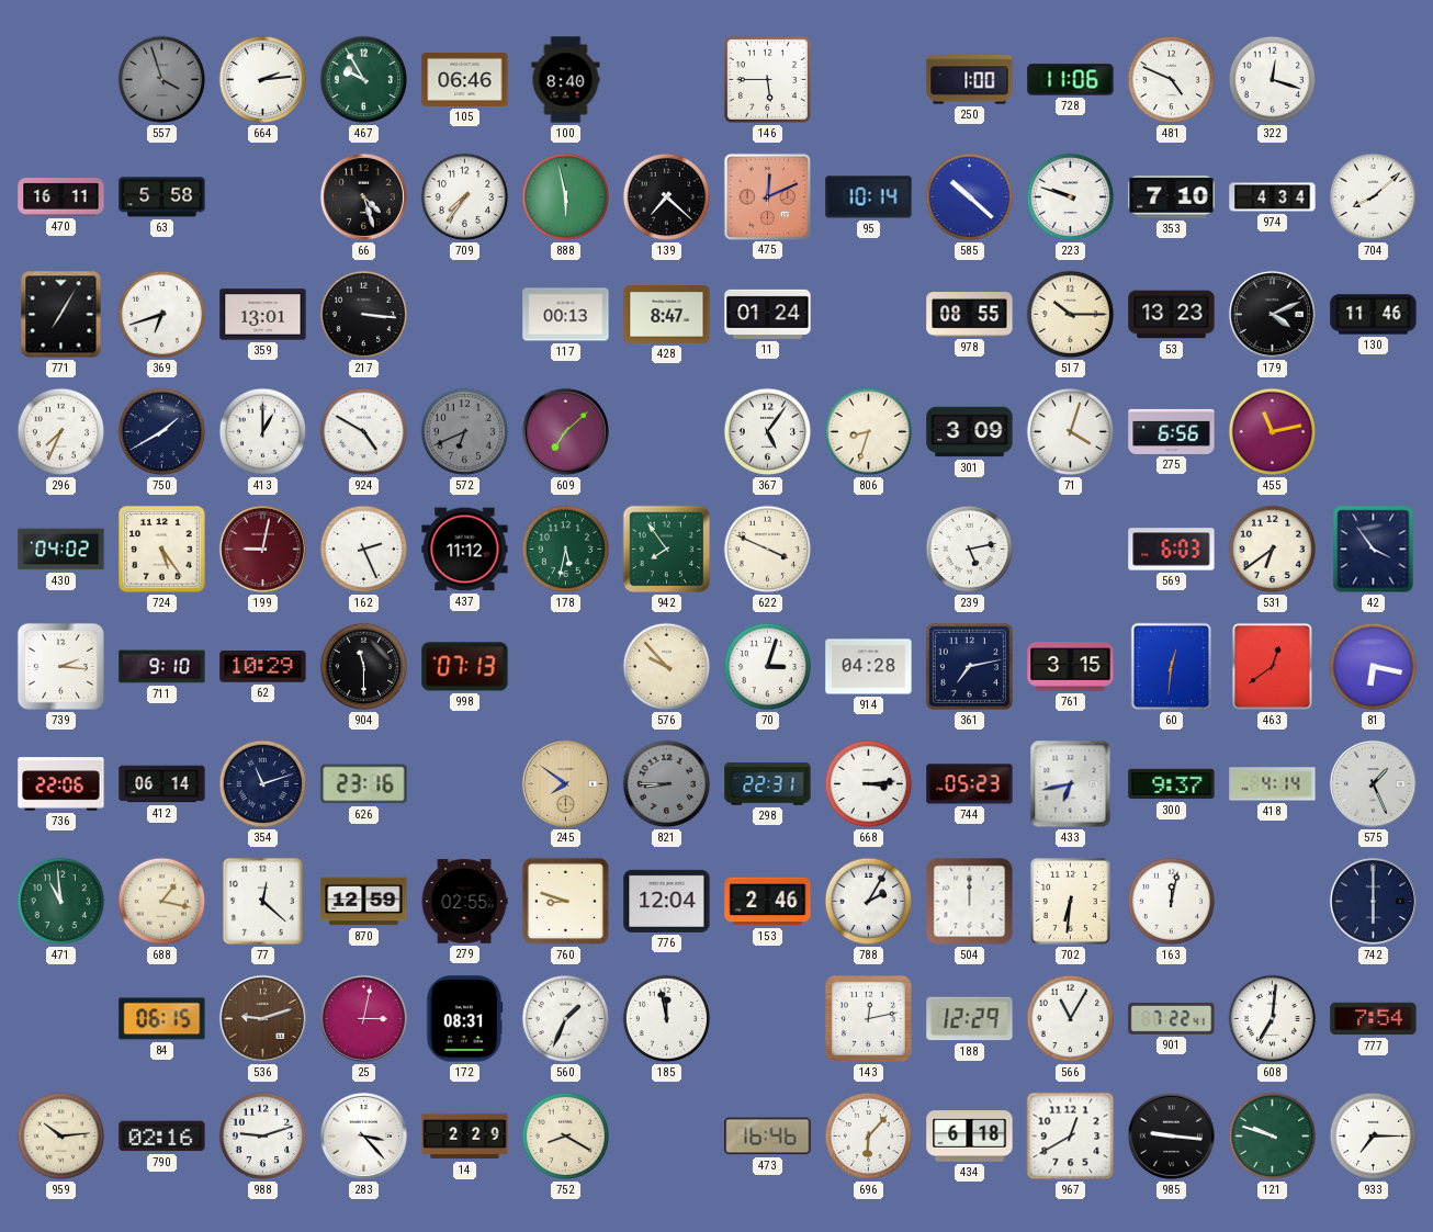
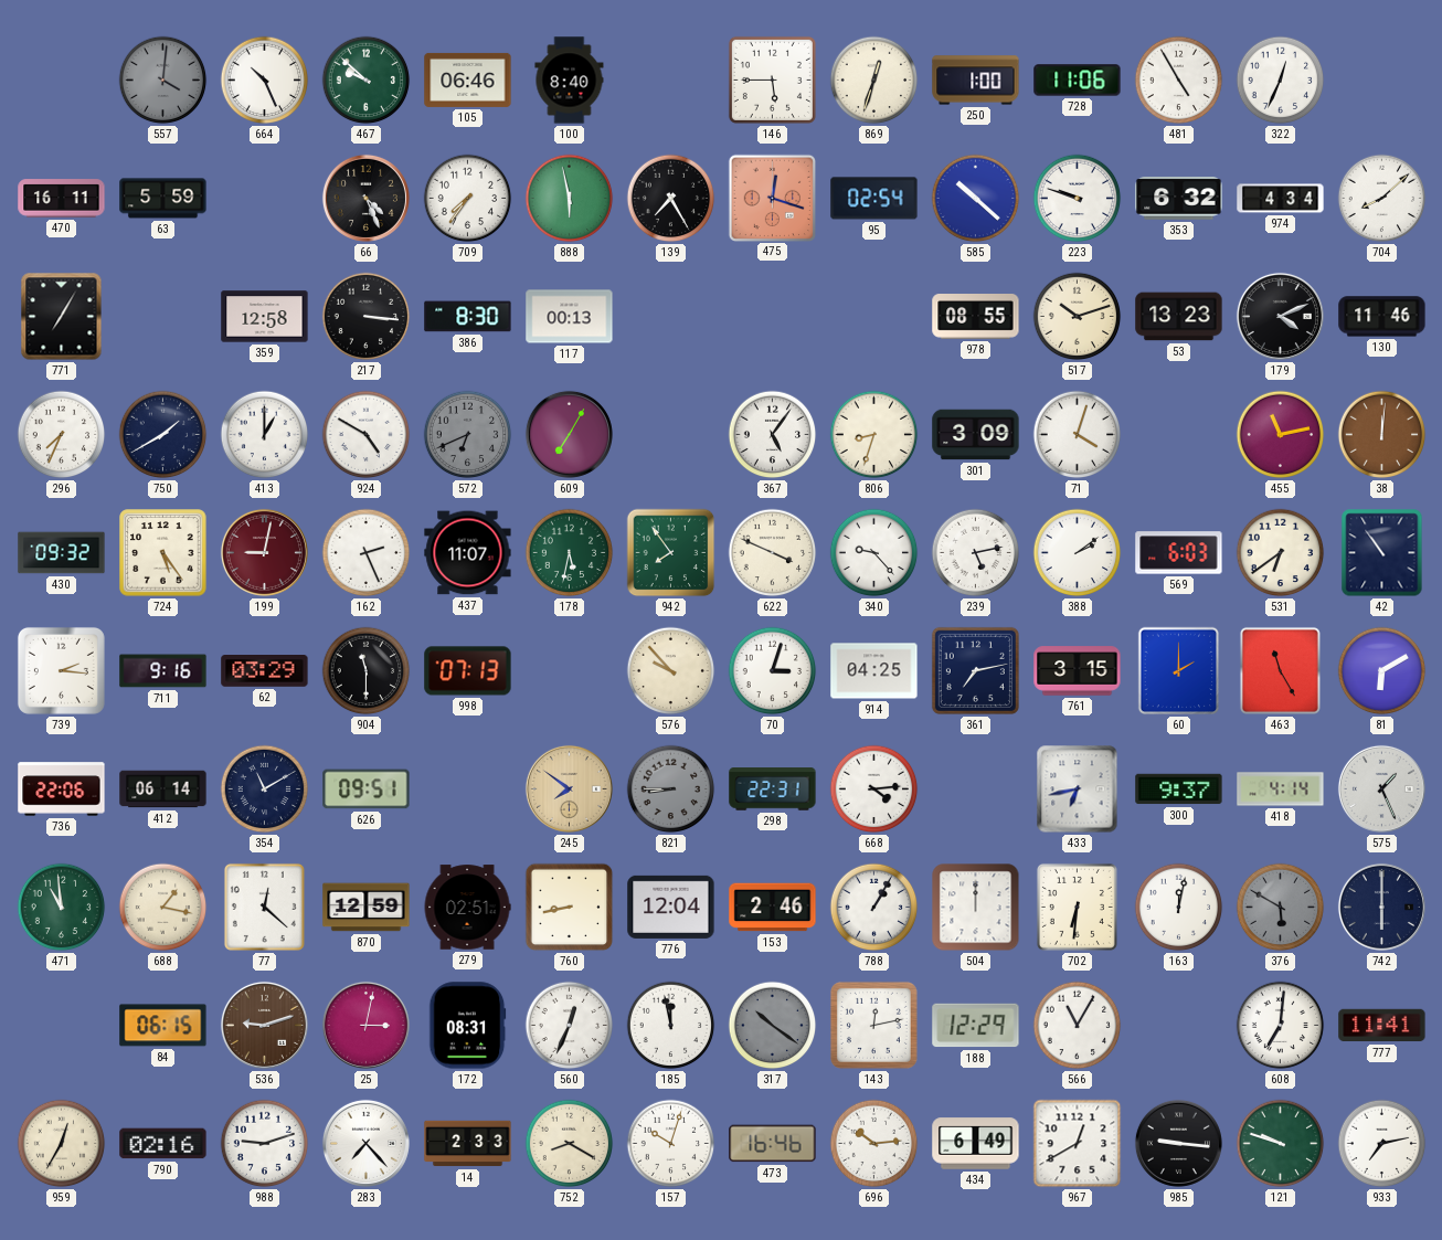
557: 3:57 -> 4:01 (163, 81)
664: 2:14 -> 10:26 (265, 81)
467: 9:55 -> 9:52 (367, 81)
869: none -> 12:33 (874, 81)
481: 4:49 -> 4:55 (1179, 81)
322: 12:18 -> 12:34 (1281, 81)
63: 5:58 -> 5:59 (163, 199)
66: 4:27 -> 4:26 (365, 198)
139: 7:22 -> 7:25 (671, 199)
475: 12:11 -> 12:18 (772, 198)
95: 10:14 -> 02:54 (874, 199)
353: 7:10 -> 6:32 (1179, 199)
369: 6:42 -> none (162, 315)
359: 13:01 -> 12:58 (265, 317)
386: none -> 8:30 (468, 317)
428: 8:47 -> none (667, 315)
11: 01:24 -> none (768, 314)
517: 10:15 -> 10:12 (1078, 317)
609: 7:08 -> 7:05 (569, 434)
275: 6:56 -> none (1172, 431)
38: none -> 12:01 (1382, 435)
430: 04:02 -> 09:32 (62, 553)
437: 11:12 -> 11:07 (468, 553)
340: none -> 9:23 (874, 553)
388: none -> 2:09 (1078, 553)
42: 3:54 -> 10:54 (1382, 553)
711: 9:10 -> 9:16 (163, 671)
62: 10:29 -> 03:29 (265, 671)
914: 04:28 -> 04:25 (874, 671)
60: 12:31 -> 2:00 (1179, 671)
463: 12:39 -> 11:25 (1280, 670)
81: 6:17 -> 6:10 (1382, 671)
354: 11:12 -> 11:10 (265, 789)
626: 23:16 -> 09:51 (367, 789)
668: 3:14 -> 4:14 (874, 789)
744: 05:23 -> none (970, 784)
279: 02:55 -> 02:51 (467, 908)
760: 8:48 -> 8:43 (570, 908)
788: 2:05 -> 1:05 (874, 908)
376: none -> 5:50 (1281, 908)
560: 1:34 -> 12:34 (570, 1026)
317: none -> 10:21 (773, 1026)
901: 7:22 -> none (1172, 1019)
777: 7:54 -> 11:41 (1382, 1026)
959: 10:14 -> 12:35 (62, 1144)
283: 3:23 -> 7:23 (365, 1143)
14: 2:29 -> 2:33 (468, 1144)
157: none -> 10:03 (671, 1144)
696: 6:07 -> 10:14 (874, 1144)
434: 6:18 -> 6:49 (976, 1144)
933: 7:15 -> 7:13 (1382, 1144)
